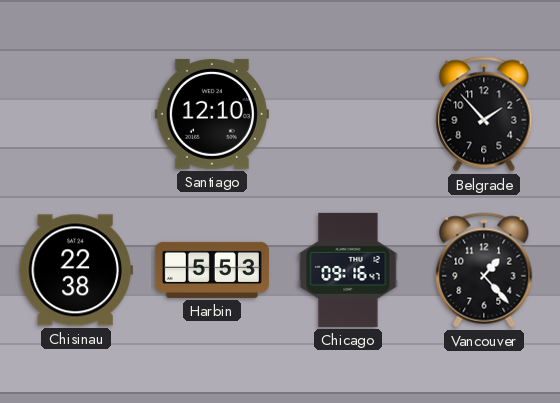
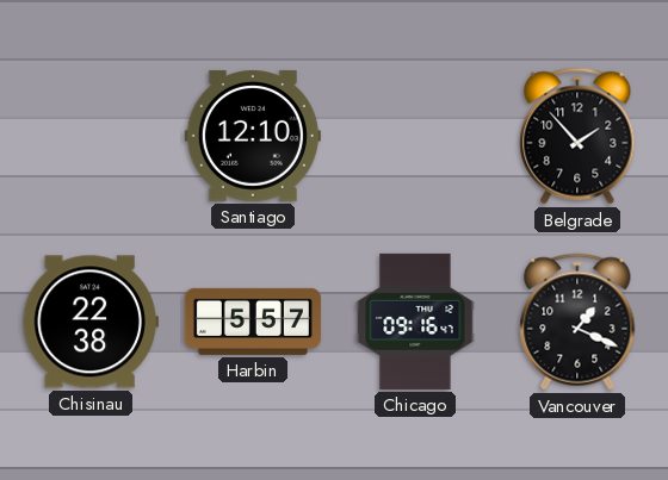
Harbin: 5:53 -> 5:57 (253, 322)
Vancouver: 1:23 -> 1:19 (577, 322)
